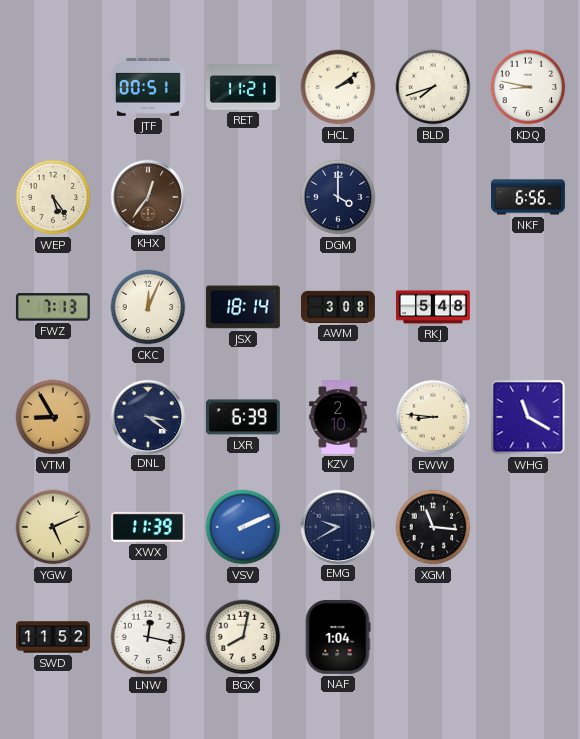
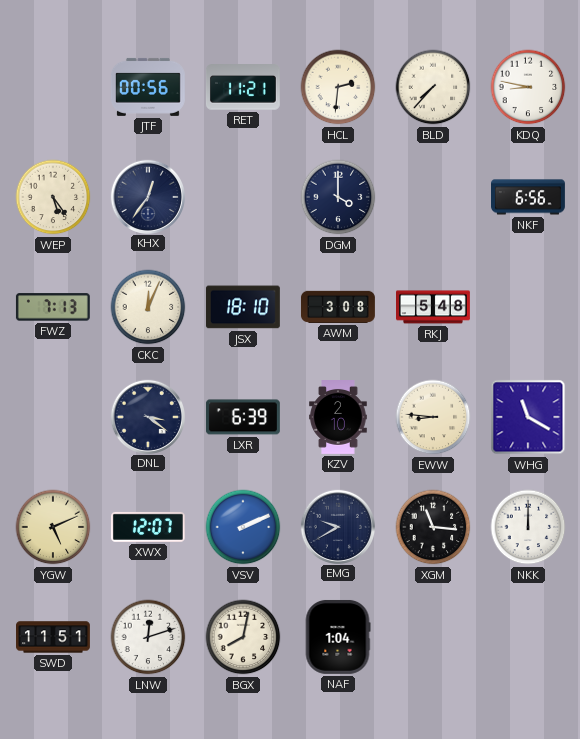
JTF: 00:51 -> 00:56 (148, 87)
HCL: 2:09 -> 2:31 (338, 87)
BLD: 7:42 -> 7:37 (433, 87)
KHX dial: brown -> navy (147, 196)
JSX: 18:14 -> 18:10 (243, 307)
VTM: 8:55 -> none (53, 417)
XWX: 11:39 -> 12:07 (148, 527)
NKK: none -> 12:00 (528, 527)
SWD: 11:52 -> 11:51 (54, 637)
LNW: 12:17 -> 12:12 (148, 637)
